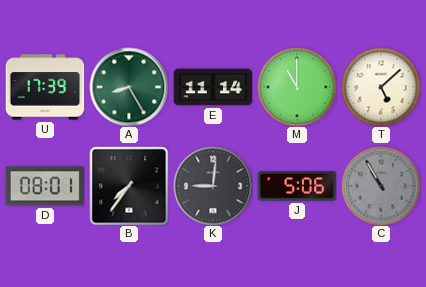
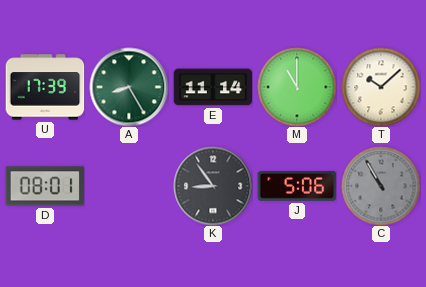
T: 5:08 -> 10:08 (381, 87)
B: 7:36 -> none (129, 186)
K: 9:01 -> 8:54 (213, 186)
